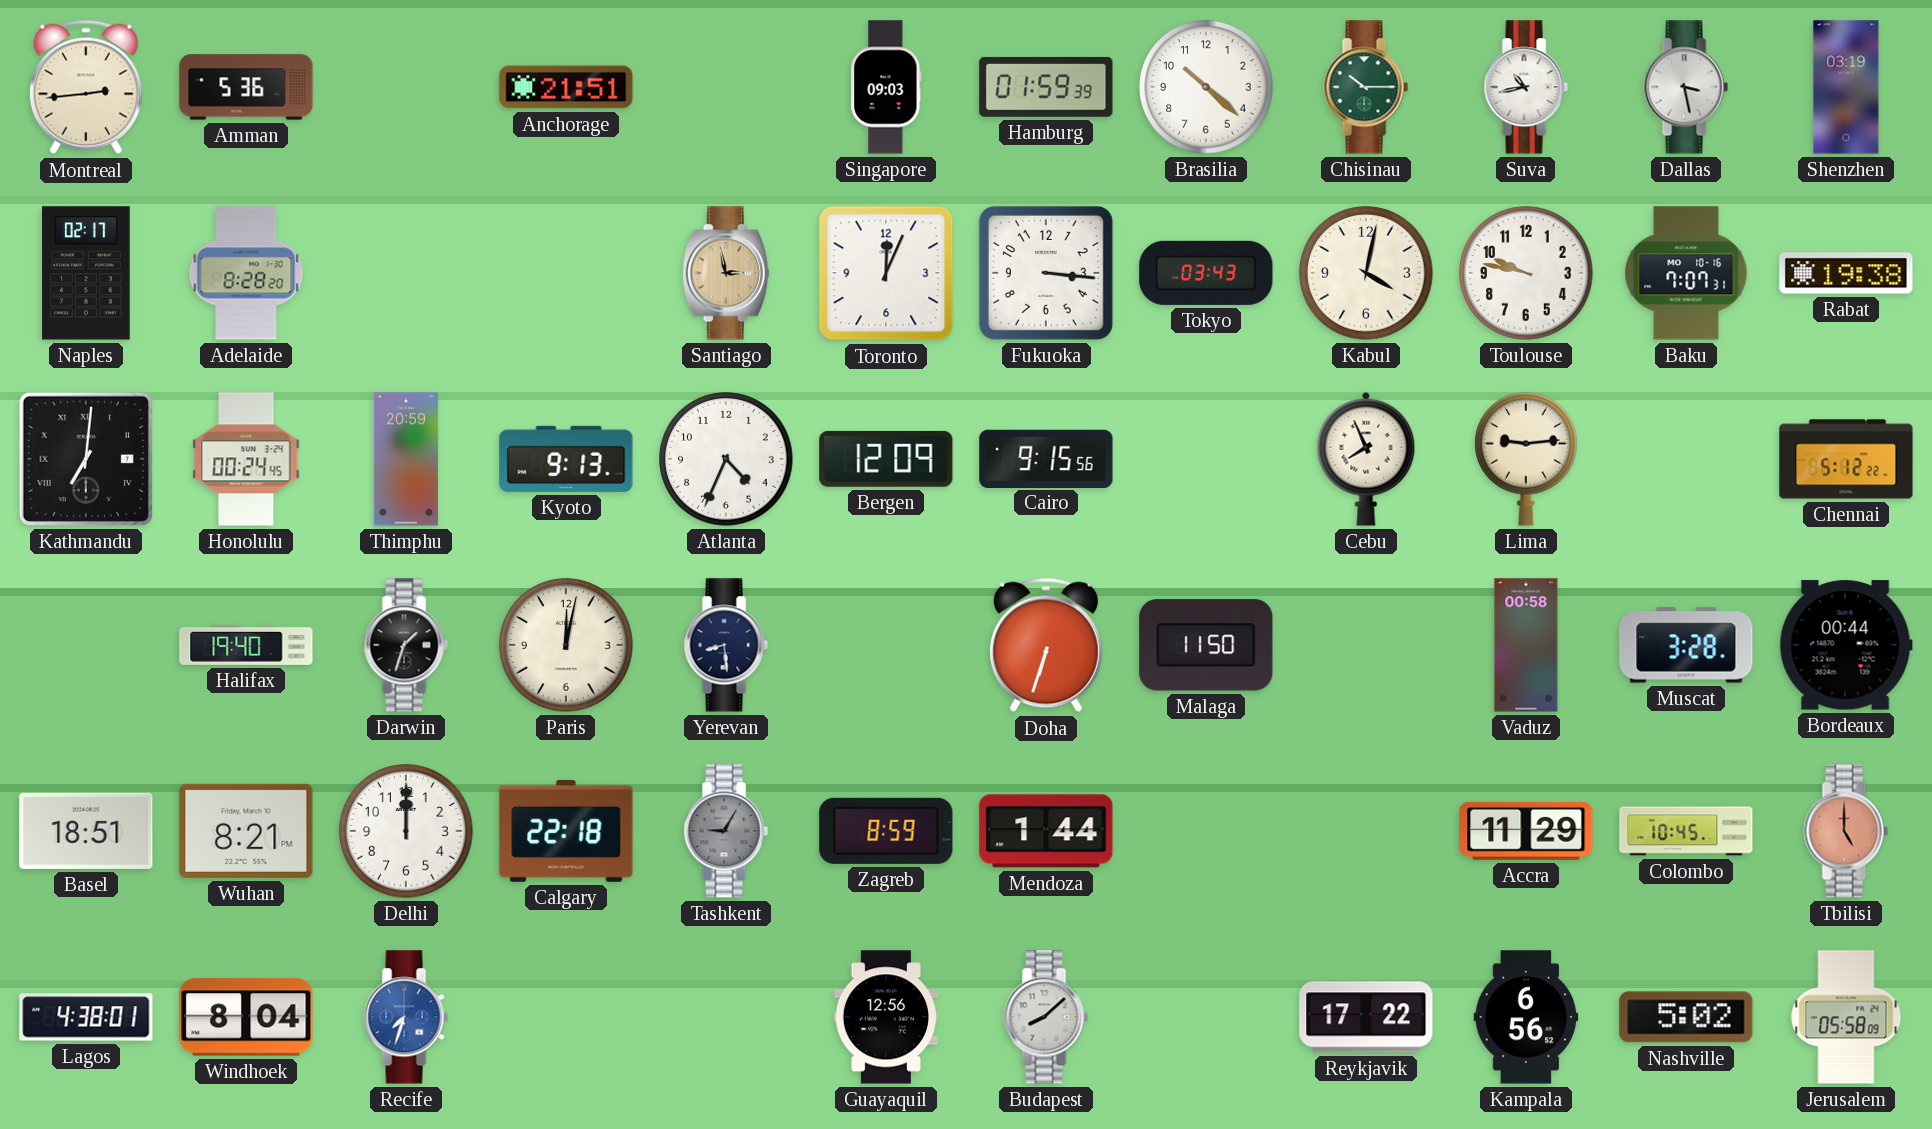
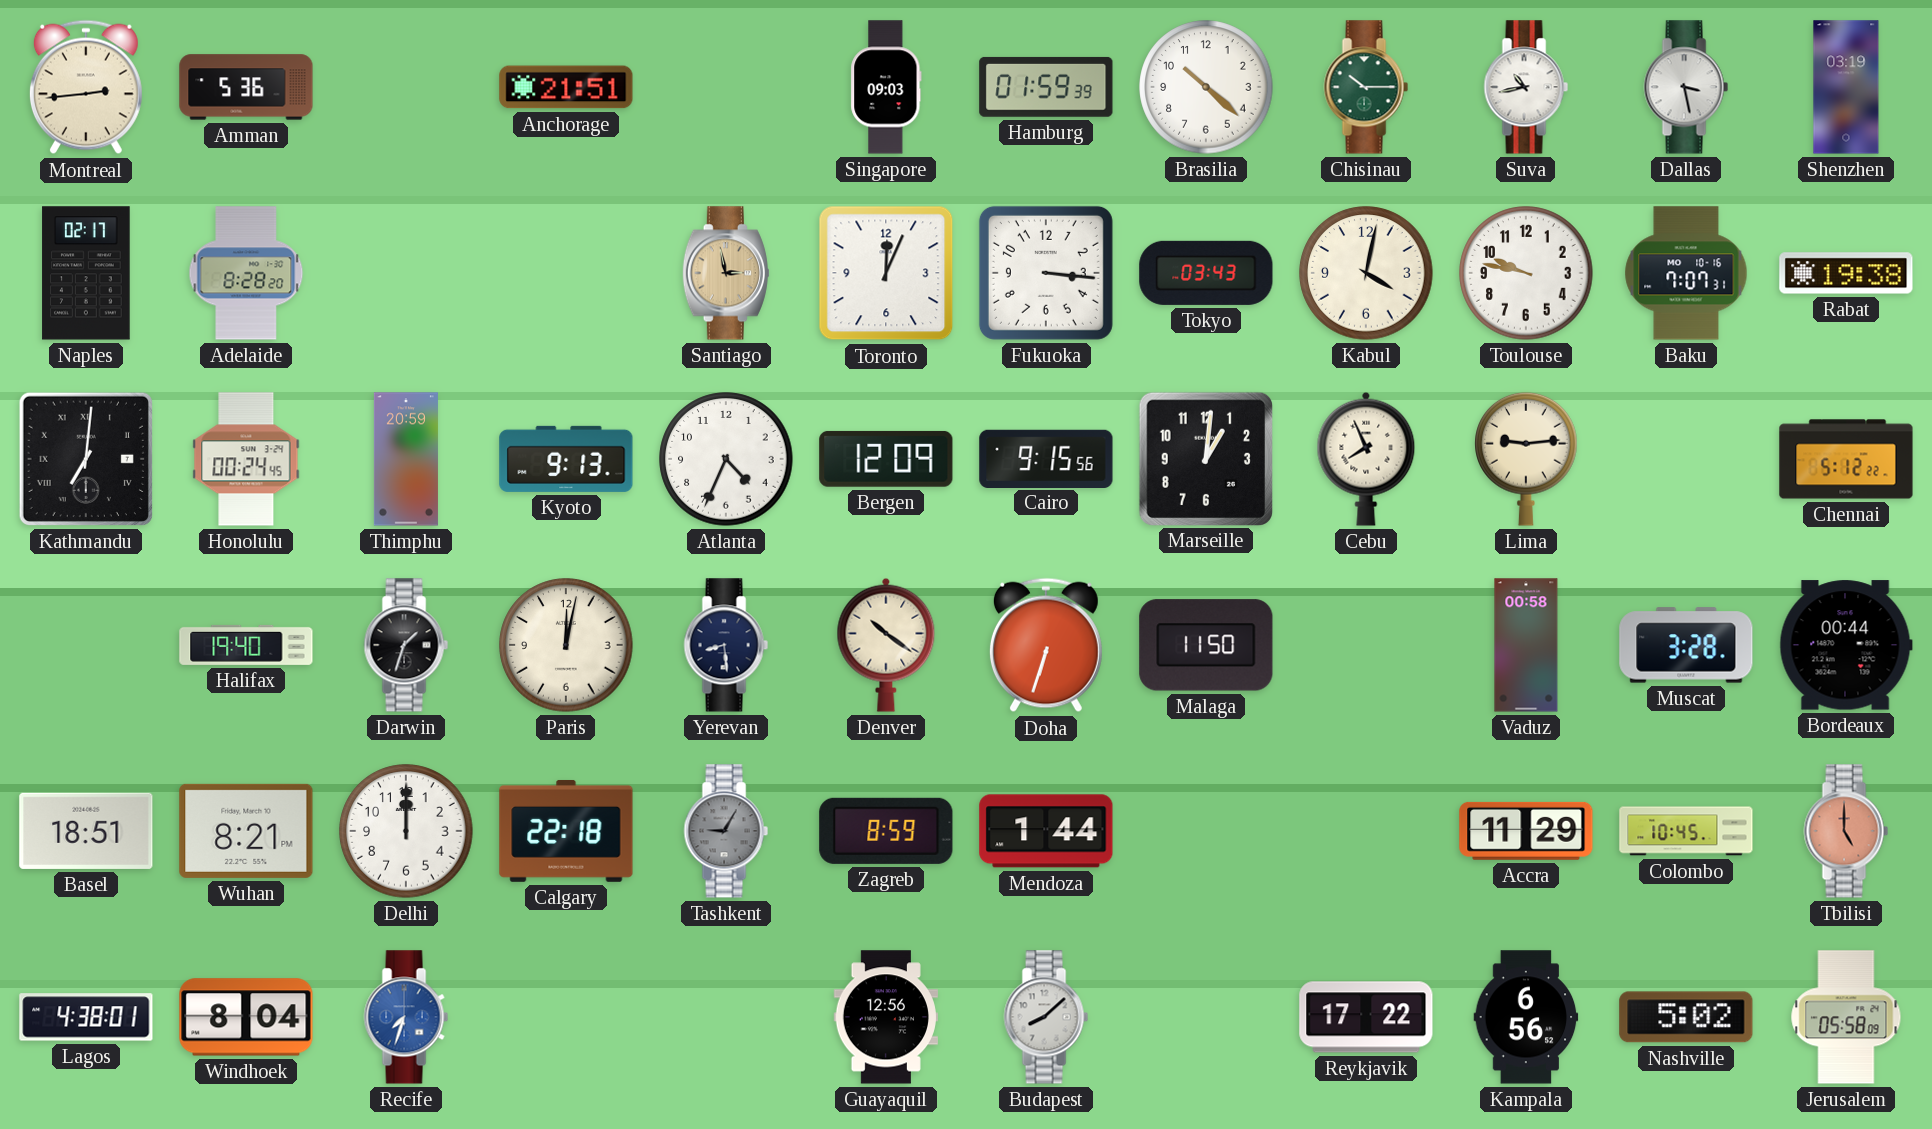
Marseille: none -> 1:01 (1205, 458)
Denver: none -> 10:21 (886, 645)
